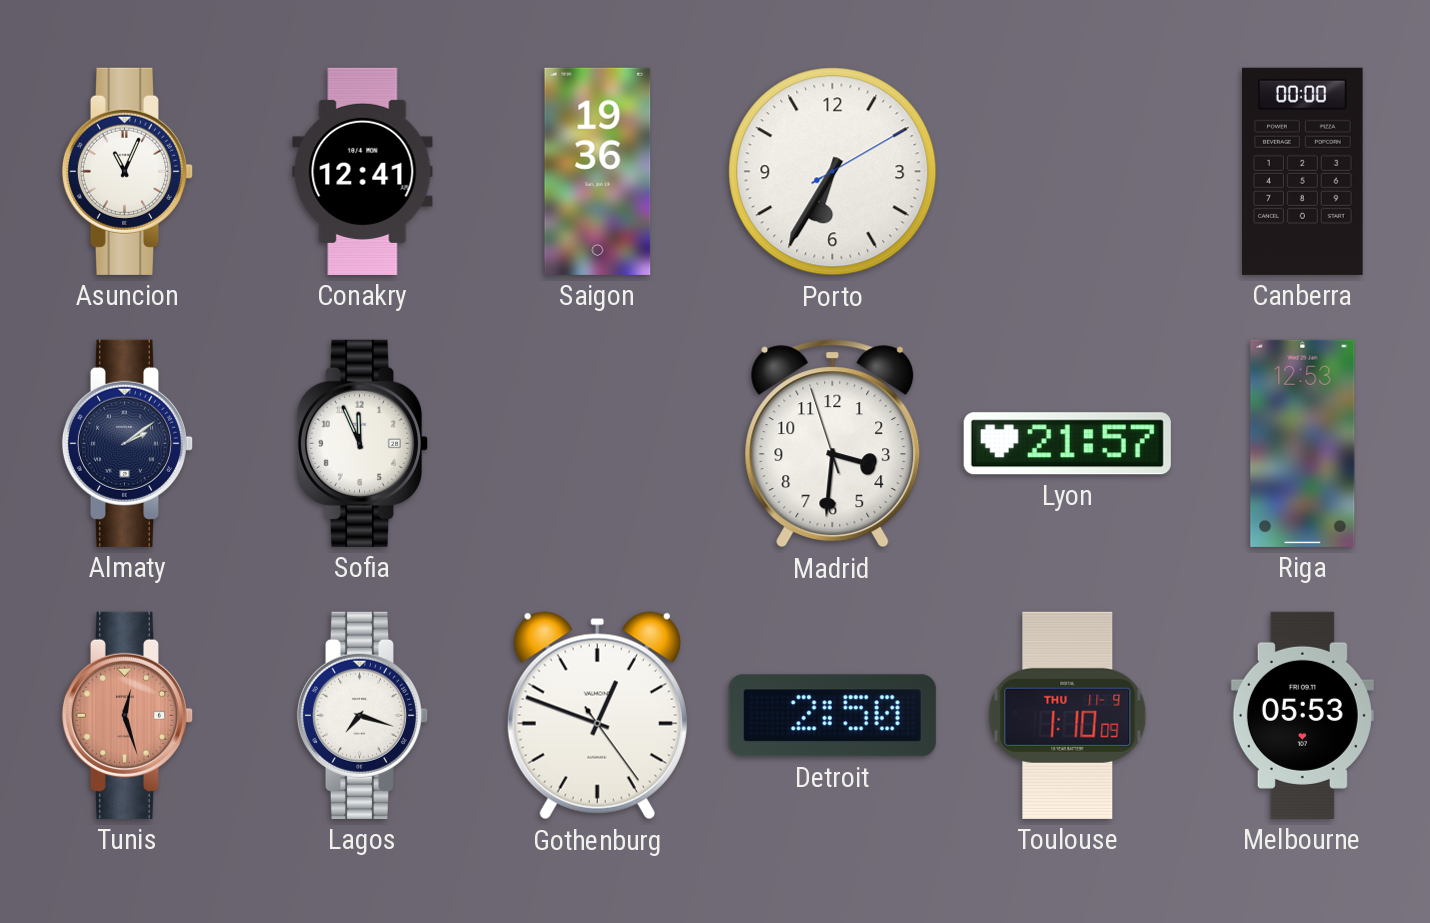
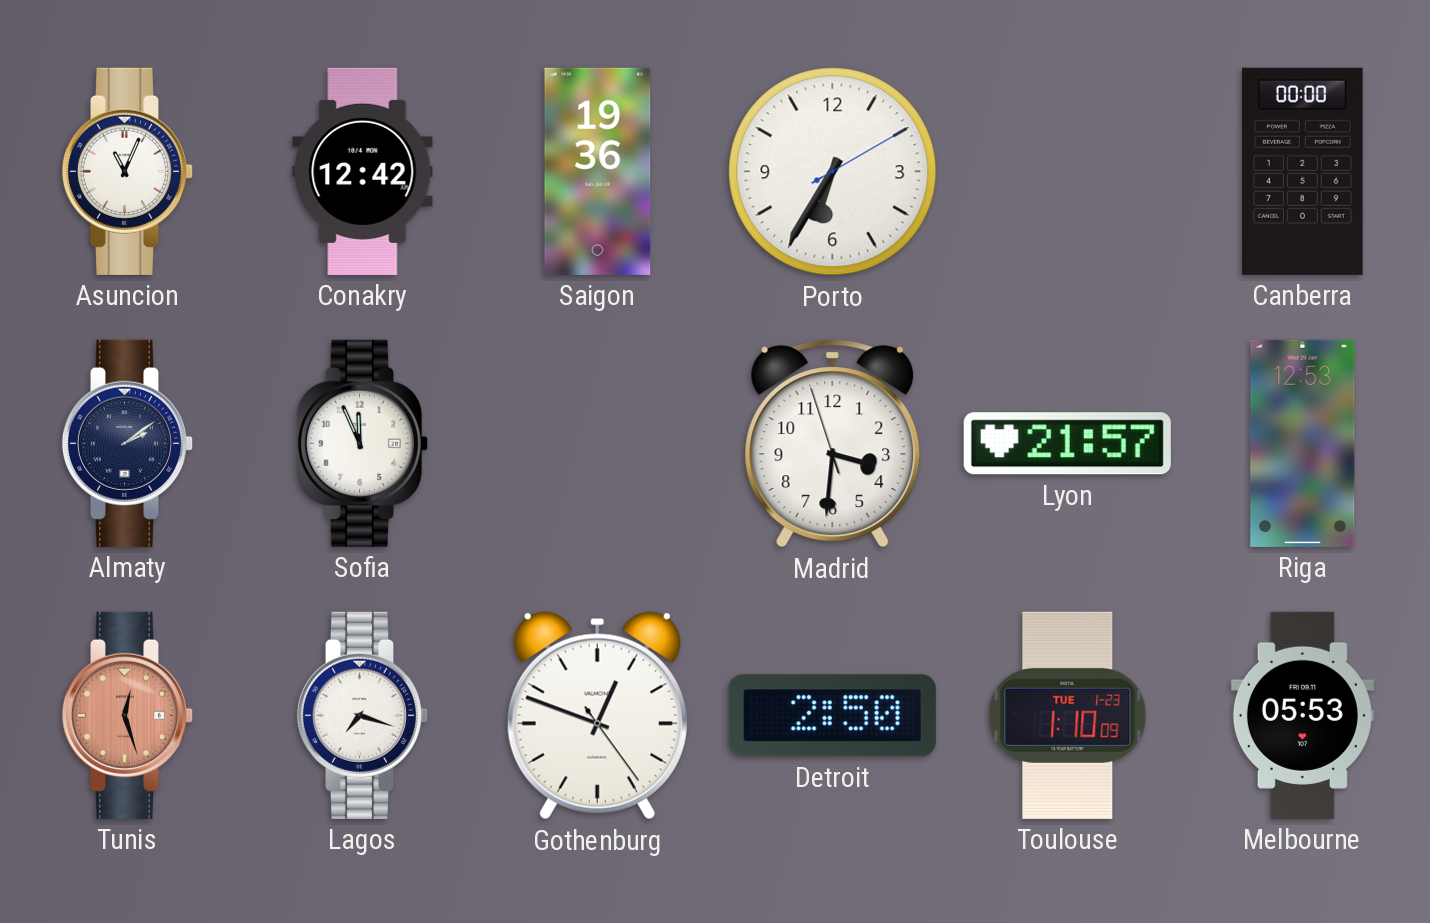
Conakry: 12:41 -> 12:42 (363, 171)
Toulouse date: THU 11-9 -> TUE 1-23 (1068, 715)
